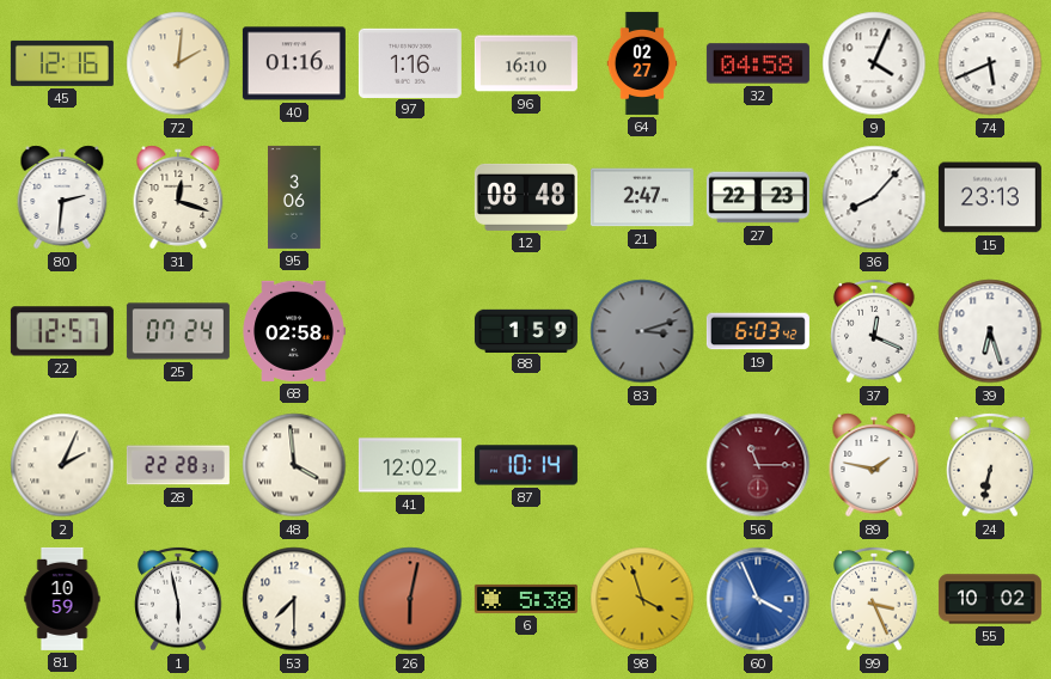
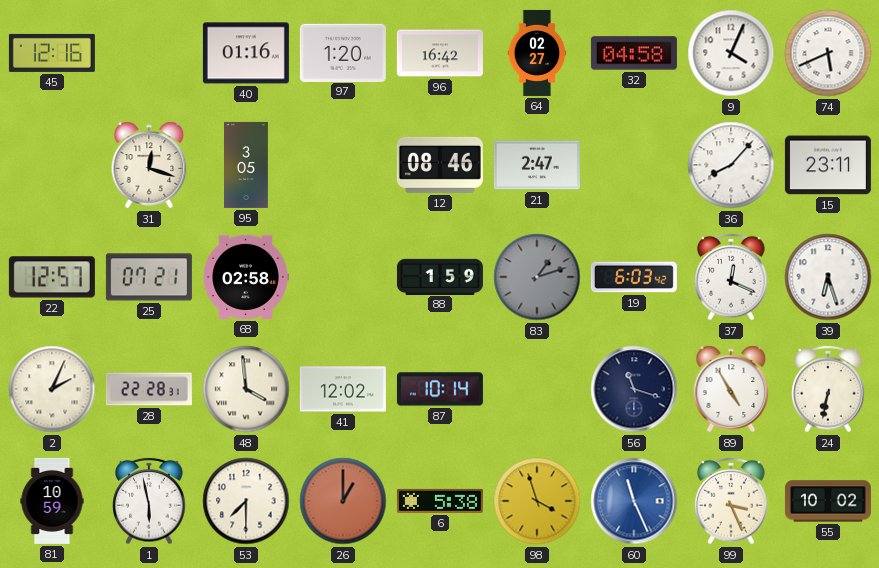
72: 2:01 -> none (178, 63)
97: 1:16 -> 1:20 (343, 52)
96: 16:10 -> 16:42 (440, 53)
80: 2:31 -> none (62, 197)
95: 3:06 -> 3:05 (247, 165)
12: 08:48 -> 08:46 (440, 165)
27: 22:23 -> none (758, 197)
15: 23:13 -> 23:11 (828, 165)
25: 07:24 -> 07:21 (149, 277)
83: 3:12 -> 1:12 (537, 277)
56: 11:15 -> 11:18 (634, 389)
56 dial: burgundy -> navy (634, 389)
89: 1:47 -> 4:55 (731, 389)
26: 6:02 -> 1:00 (343, 501)
60: 3:56 -> 11:26 (634, 501)
